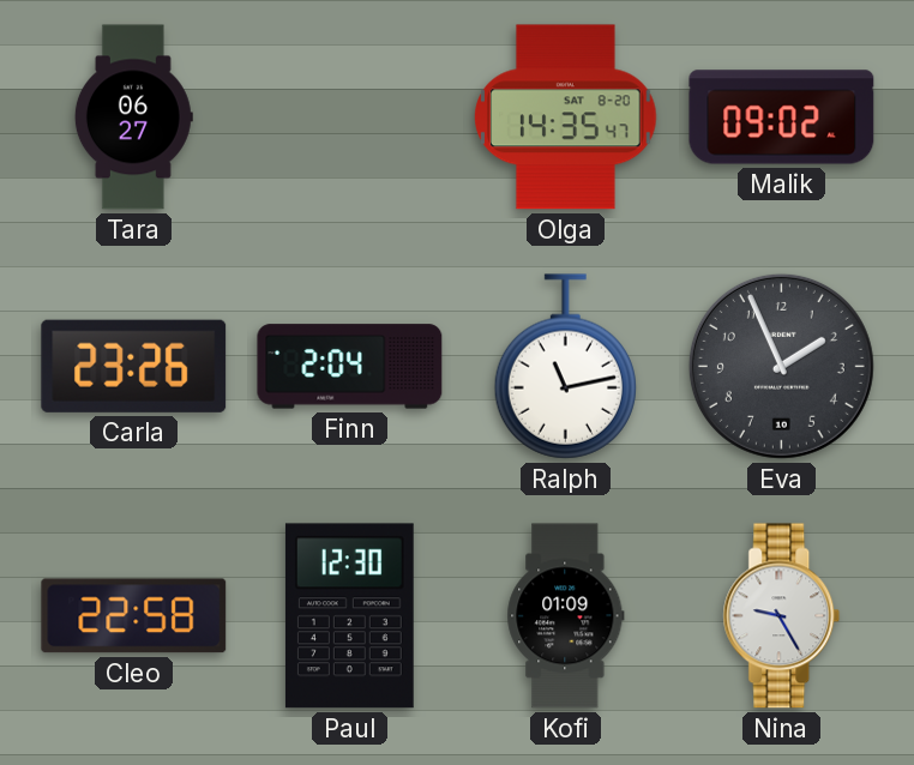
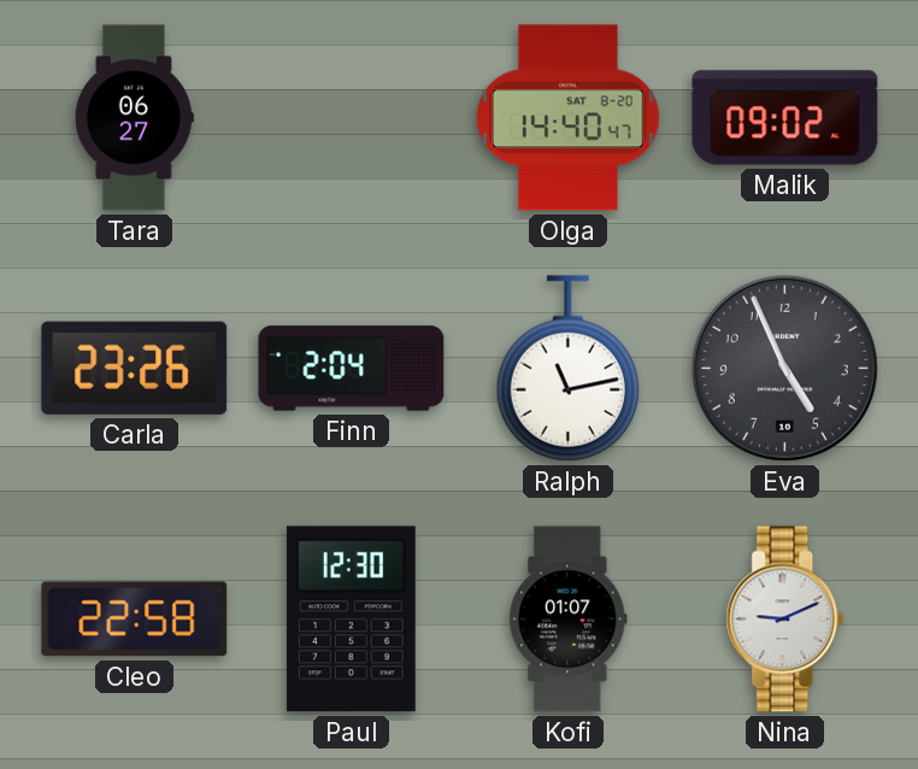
Olga: 14:35 -> 14:40 (569, 118)
Eva: 1:56 -> 4:56 (784, 368)
Kofi: 01:09 -> 01:07 (569, 620)
Nina: 9:25 -> 9:11 (785, 620)
